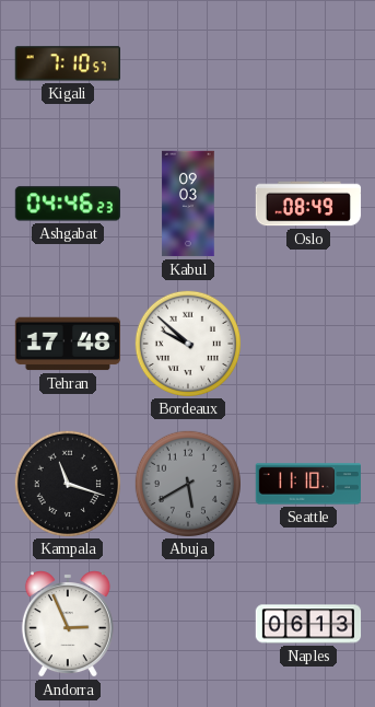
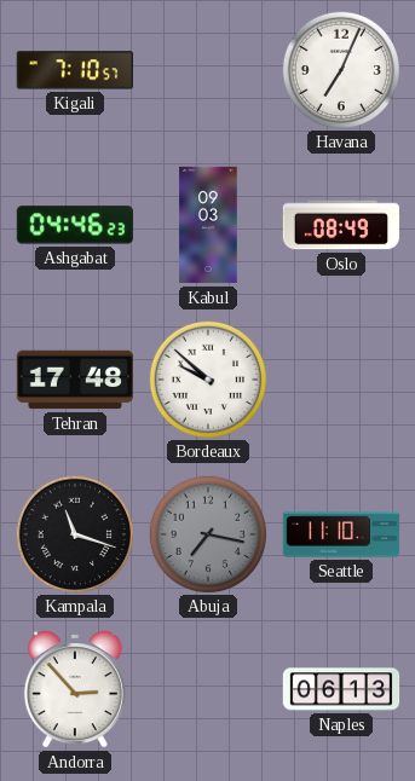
Havana: none -> 7:04 (340, 69)
Abuja: 5:40 -> 7:17 (207, 533)
Andorra: 2:56 -> 2:53 (75, 689)
